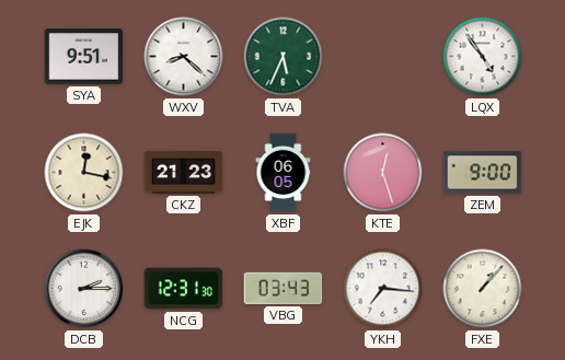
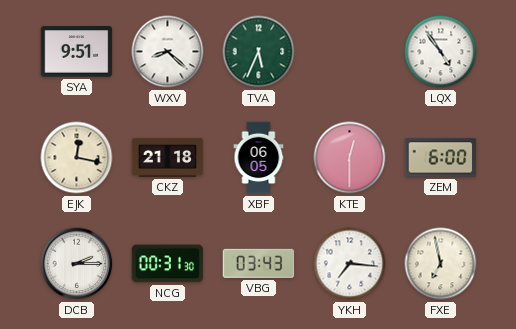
CKZ: 21:23 -> 21:18 (168, 157)
KTE: 12:27 -> 12:30 (350, 158)
ZEM: 9:00 -> 6:00 (441, 158)
NCG: 12:31 -> 00:31 (168, 264)
FXE: 1:07 -> 6:58 (441, 264)
